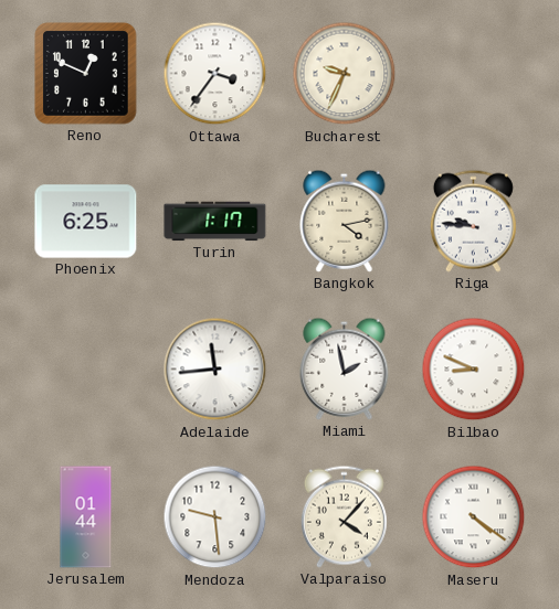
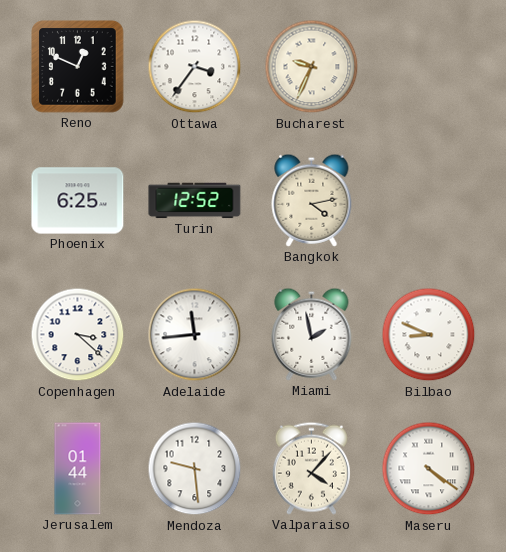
Turin: 1:17 -> 12:52 (195, 201)
Riga: 9:46 -> none (473, 221)
Copenhagen: none -> 3:22 (78, 335)
